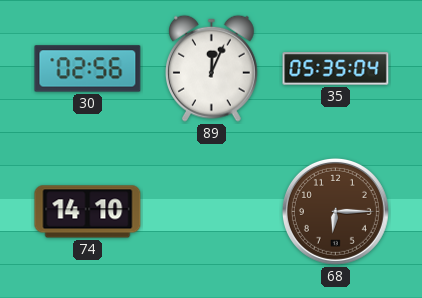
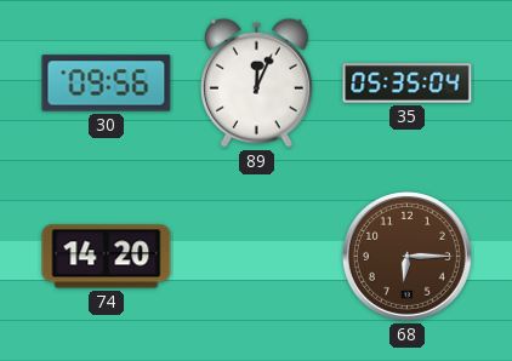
30: 02:56 -> 09:56 (107, 84)
74: 14:10 -> 14:20 (107, 257)
